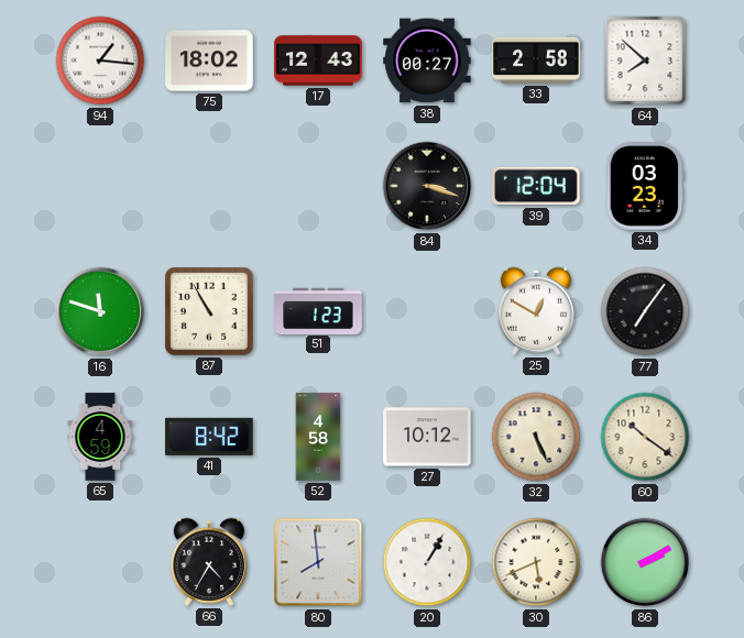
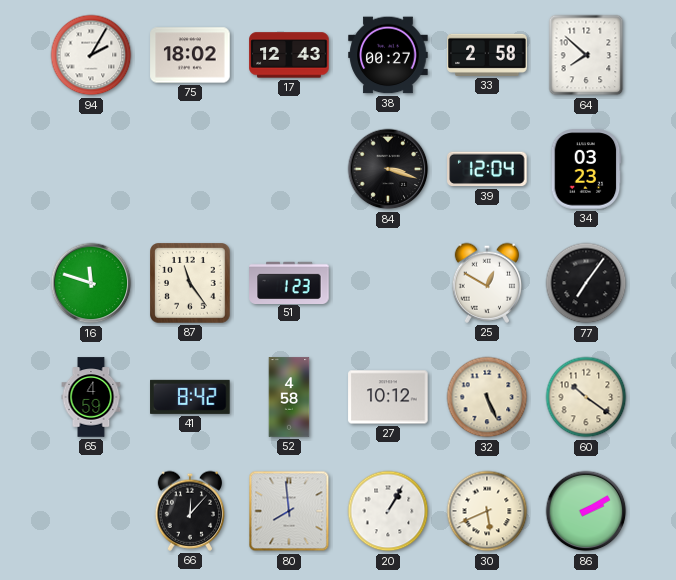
94: 1:16 -> 2:05 (91, 55)
87: 10:55 -> 11:24 (190, 283)
66: 4:35 -> 12:07 (189, 511)
